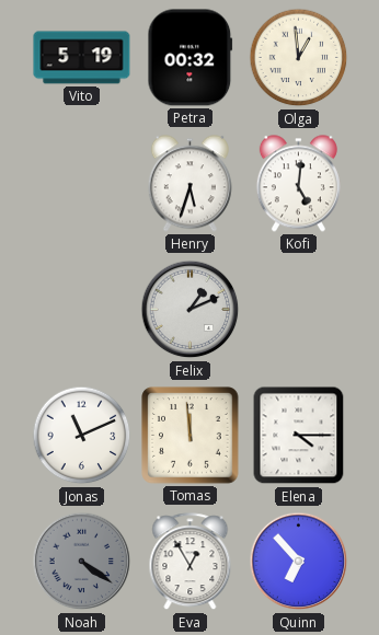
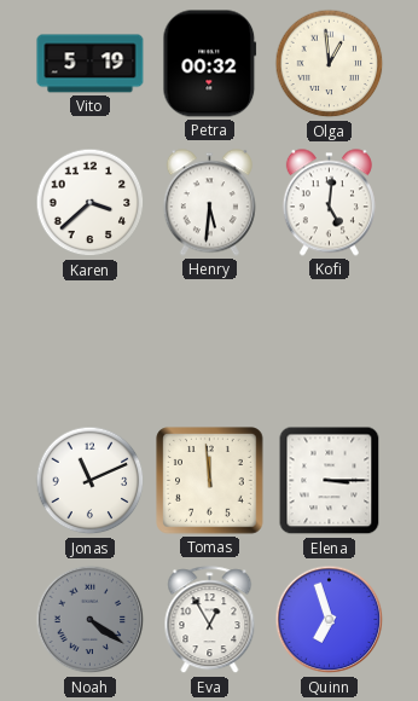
Karen: none -> 3:38 (91, 203)
Henry: 5:33 -> 5:31 (209, 203)
Felix: 1:11 -> none (191, 310)
Elena: 4:15 -> 3:15 (330, 481)
Quinn: 6:53 -> 6:57 (330, 620)
